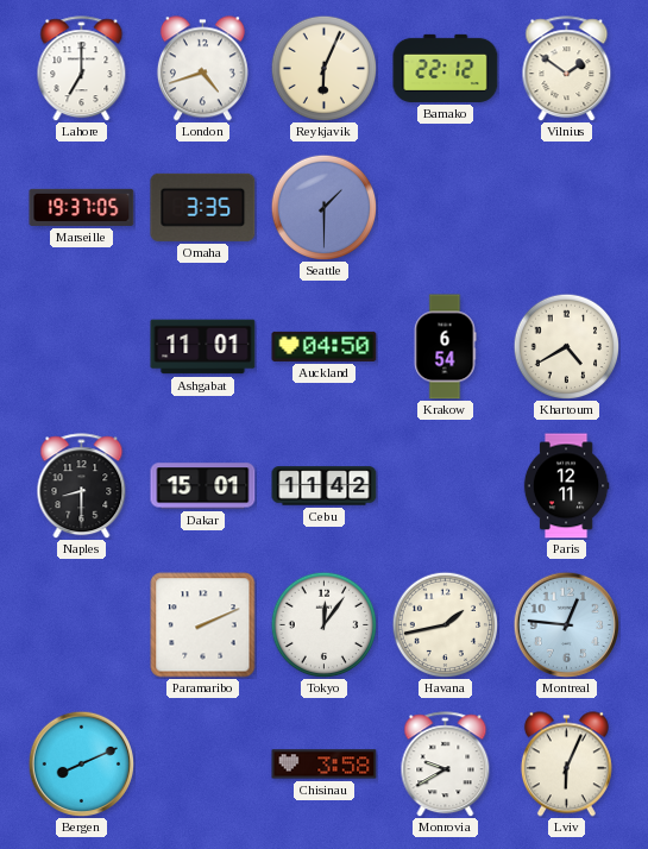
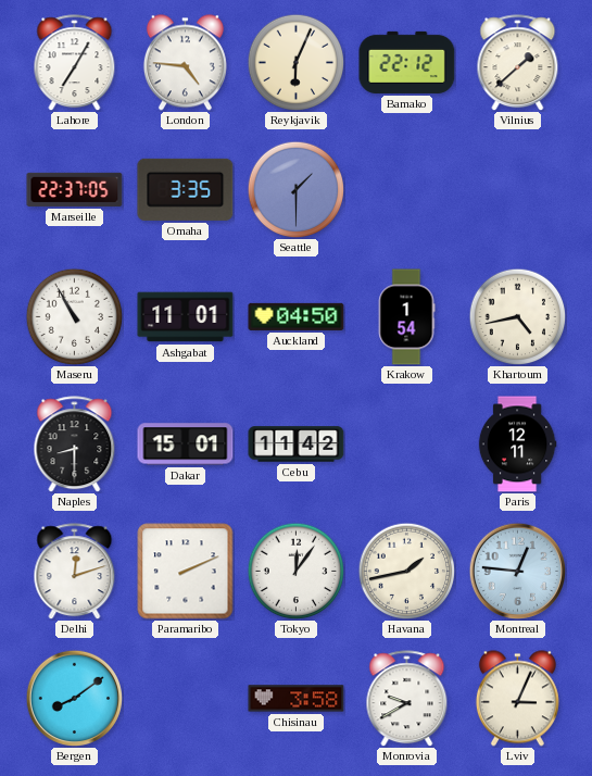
Lahore: 7:00 -> 7:05 (75, 63)
London: 4:42 -> 4:46 (185, 63)
Vilnius: 1:51 -> 1:38 (518, 63)
Marseille: 19:37 -> 22:37 (75, 189)
Maseru: none -> 10:55 (74, 316)
Krakow: 6:54 -> 1:54 (406, 317)
Khartoum: 4:40 -> 4:43 (517, 316)
Delhi: none -> 12:12 (75, 572)
Bergen: 8:11 -> 8:09 (74, 698)
Lviv: 6:04 -> 3:04 (517, 699)
